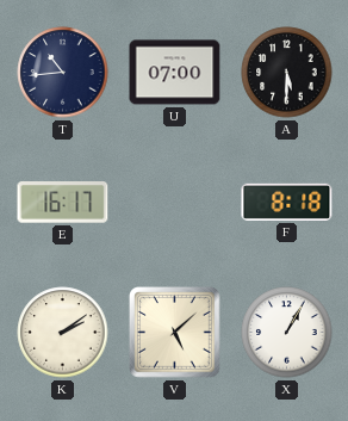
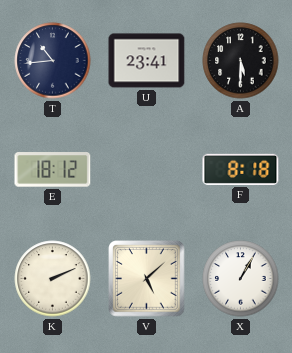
U: 07:00 -> 23:41 (147, 61)
E: 16:17 -> 18:12 (53, 170)
K: 2:09 -> 2:11 (53, 279)
